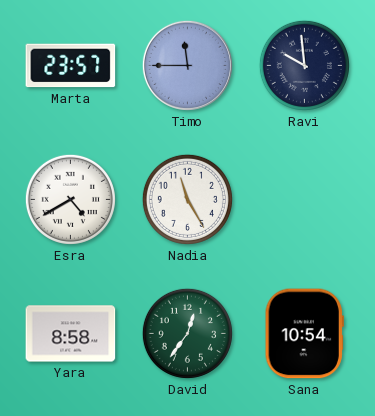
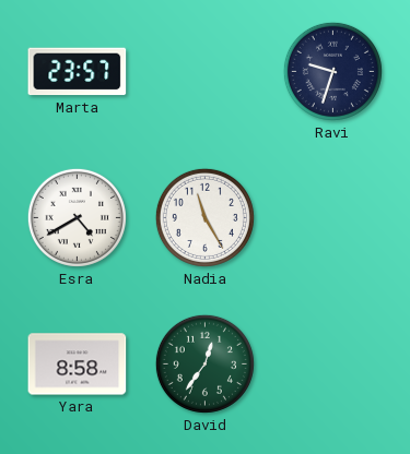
Timo: 11:45 -> none (187, 65)
Ravi: 9:59 -> 9:33 (332, 71)
Sana: 10:54 -> none (304, 334)
